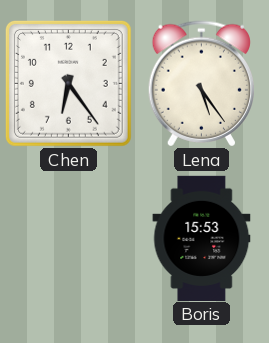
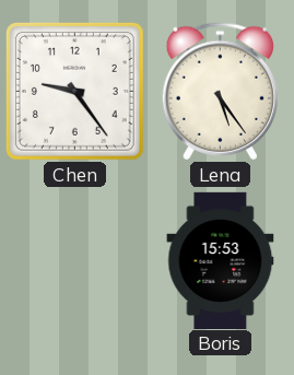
Chen: 6:24 -> 9:24 (74, 91)
